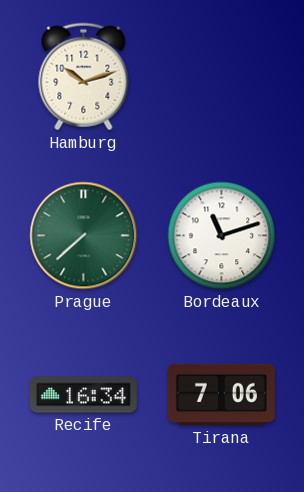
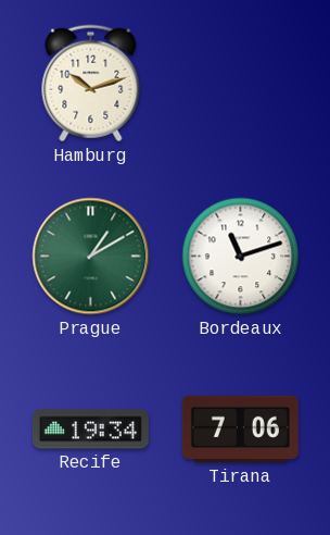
Prague: 7:38 -> 1:10 (91, 257)
Recife: 16:34 -> 19:34 (90, 430)
